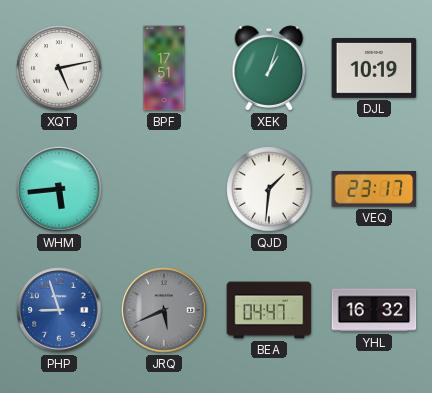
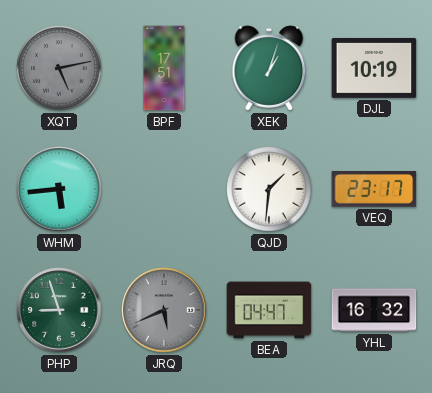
XQT dial: white -> grey (59, 68)
PHP dial: blue -> green (59, 310)
